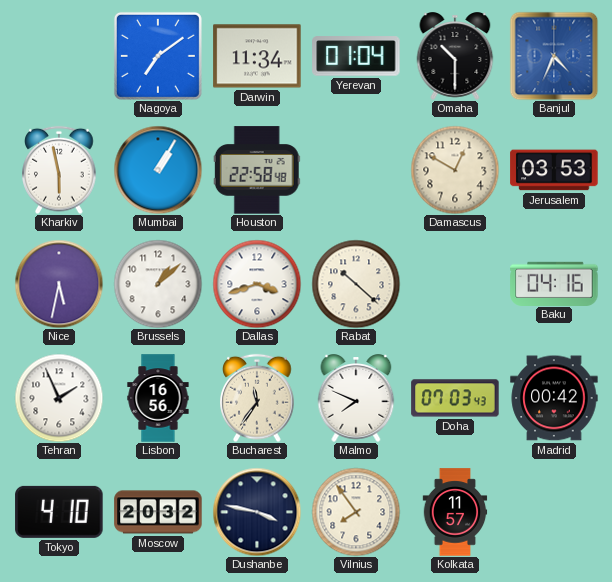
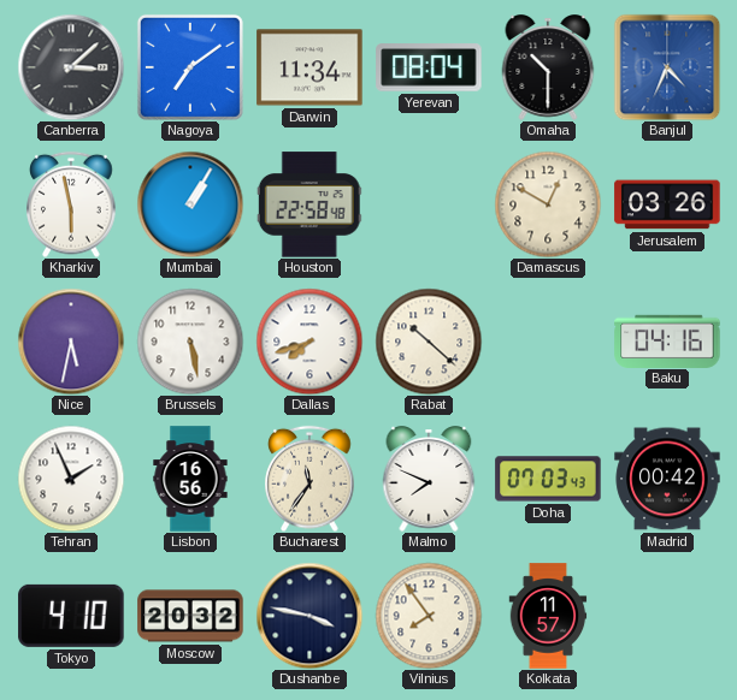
Canberra: none -> 3:08 (71, 67)
Yerevan: 01:04 -> 08:04 (429, 67)
Jerusalem: 03:53 -> 03:26 (667, 204)
Brussels: 1:08 -> 5:28 (190, 342)
Dallas: 3:42 -> 7:42 (309, 342)
